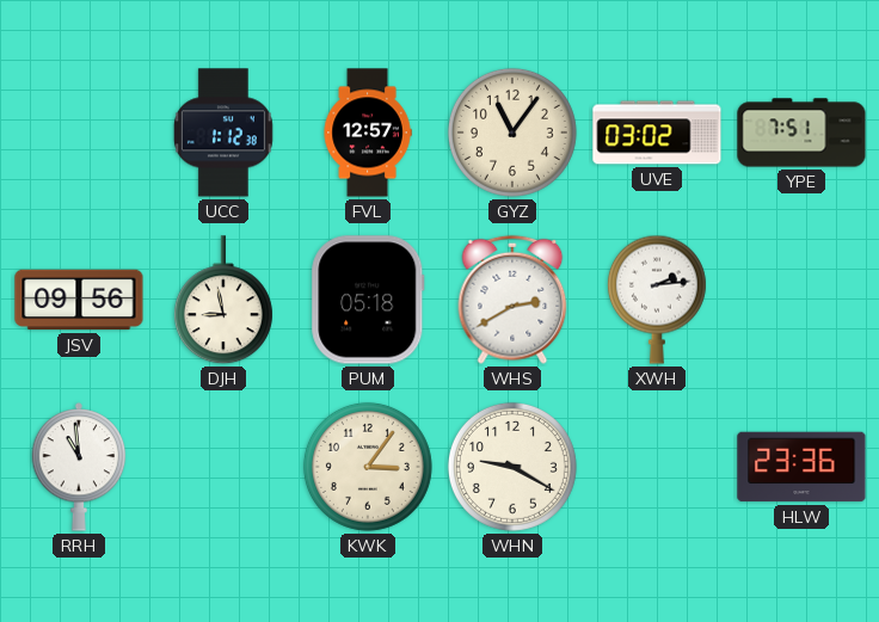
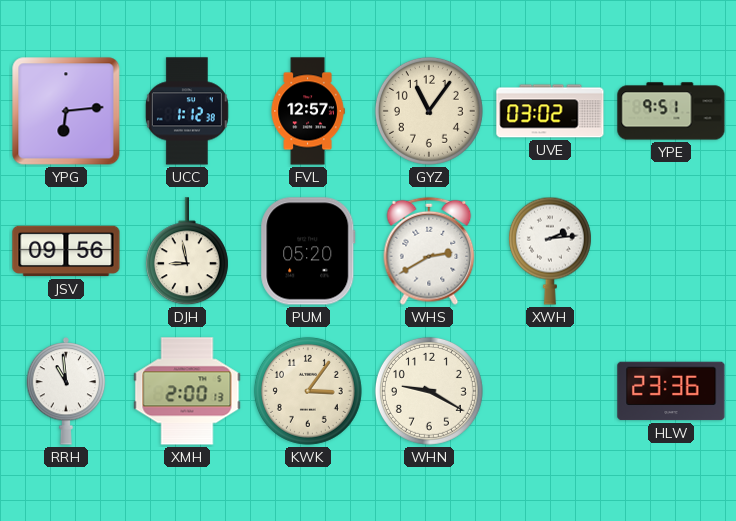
YPG: none -> 6:14 (66, 111)
YPE: 7:51 -> 9:51 (671, 111)
PUM: 05:18 -> 05:20 (308, 251)
XMH: none -> 2:00 (187, 391)
